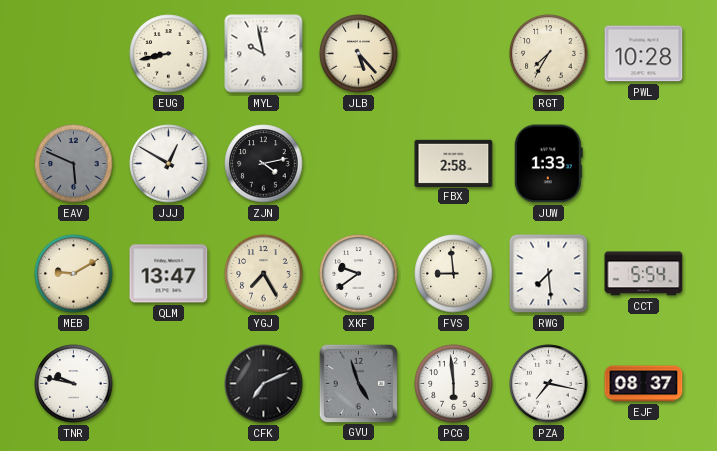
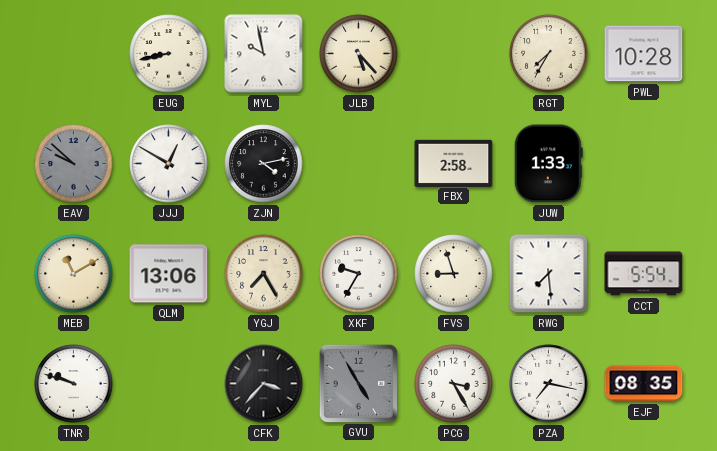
EAV: 5:49 -> 9:52 (74, 164)
MEB: 9:10 -> 11:10 (74, 274)
QLM: 13:47 -> 13:06 (169, 274)
XKF: 9:39 -> 9:35 (359, 274)
FVS: 8:59 -> 8:57 (454, 274)
TNR: 9:47 -> 9:48 (74, 384)
CFK: 7:11 -> 3:37 (264, 384)
GVU: 4:57 -> 4:55 (358, 383)
PCG: 5:59 -> 3:25 (454, 384)
EJF: 08:37 -> 08:35 (644, 384)
